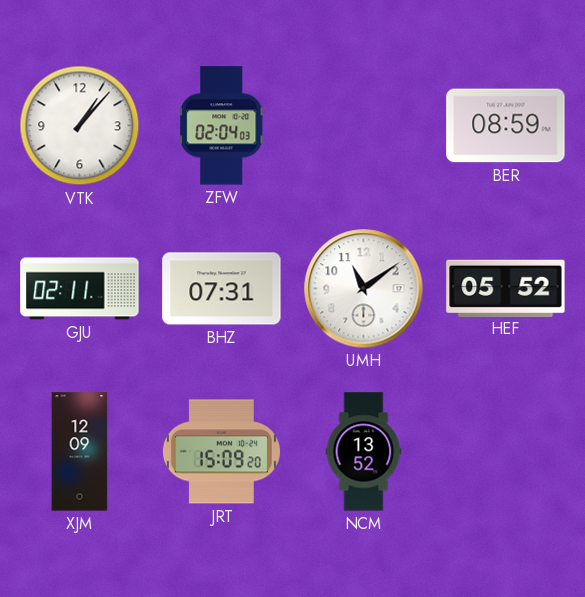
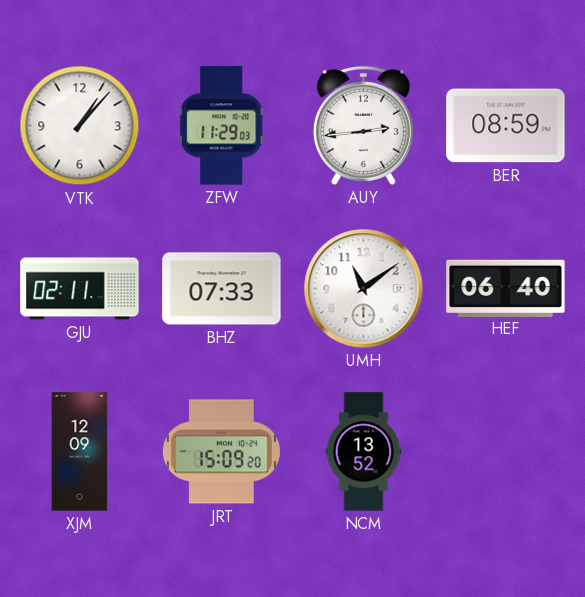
ZFW: 02:04 -> 11:29 (222, 126)
AUY: none -> 2:44 (363, 125)
BHZ: 07:31 -> 07:33 (222, 289)
HEF: 05:52 -> 06:40 (506, 288)
